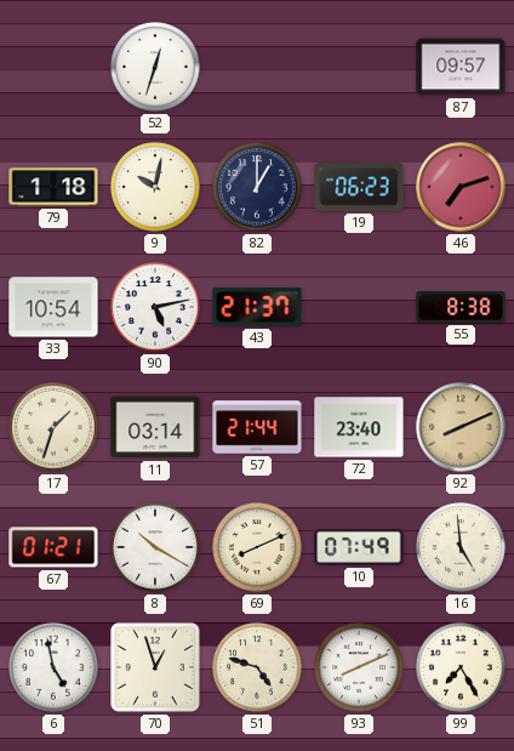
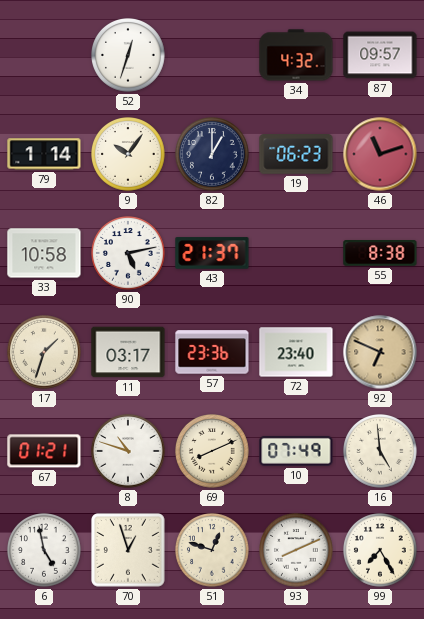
34: none -> 4:32 (296, 55)
79: 1:18 -> 1:14 (44, 154)
9: 10:02 -> 10:06 (129, 155)
46: 7:12 -> 11:12 (380, 154)
33: 10:54 -> 10:58 (44, 253)
11: 03:14 -> 03:17 (128, 352)
57: 21:44 -> 23:36 (212, 352)
92: 8:11 -> 6:49 (380, 352)
8: 10:20 -> 10:48 (129, 452)
51: 4:48 -> 12:48 (213, 551)
